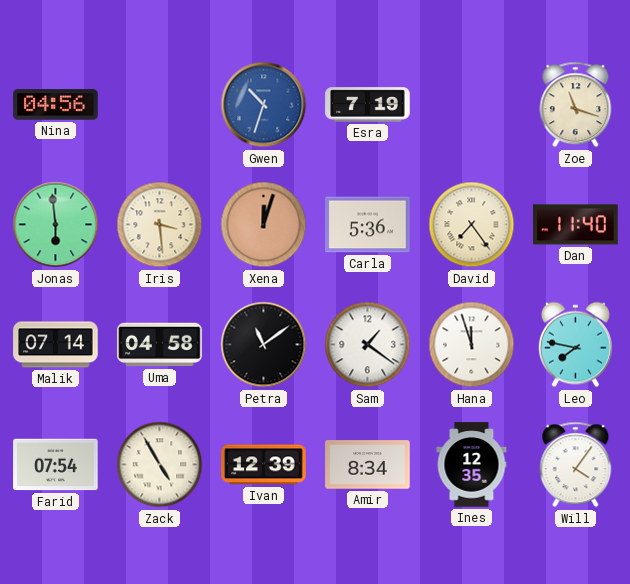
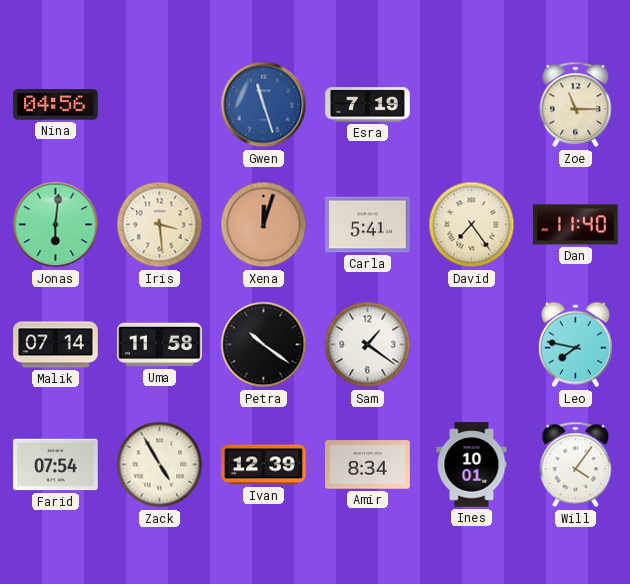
Gwen: 10:33 -> 11:27 (264, 105)
Zoe: 11:18 -> 11:15 (576, 105)
Jonas: 5:59 -> 6:01 (56, 225)
Carla: 5:36 -> 5:41 (368, 225)
Uma: 04:58 -> 11:58 (160, 345)
Petra: 11:09 -> 10:21 (264, 345)
Hana: 11:57 -> none (472, 345)
Ines: 12:35 -> 10:01 (472, 465)
